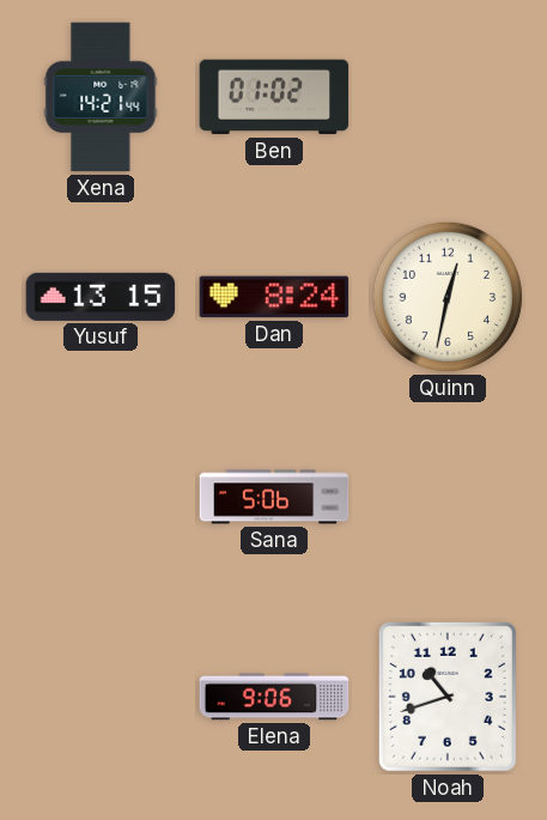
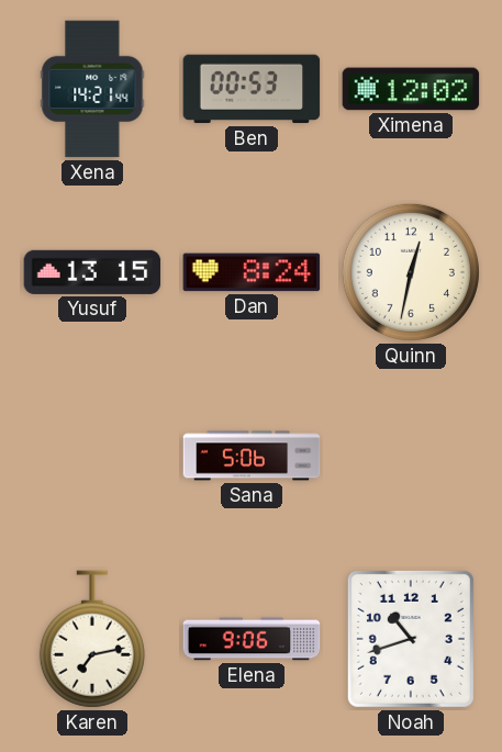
Ben: 01:02 -> 00:53 (252, 89)
Ximena: none -> 12:02 (411, 89)
Karen: none -> 7:13 (92, 639)
